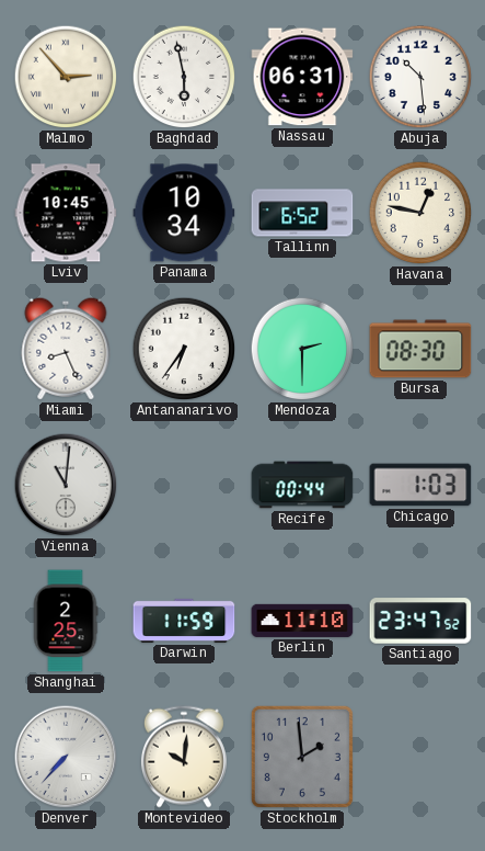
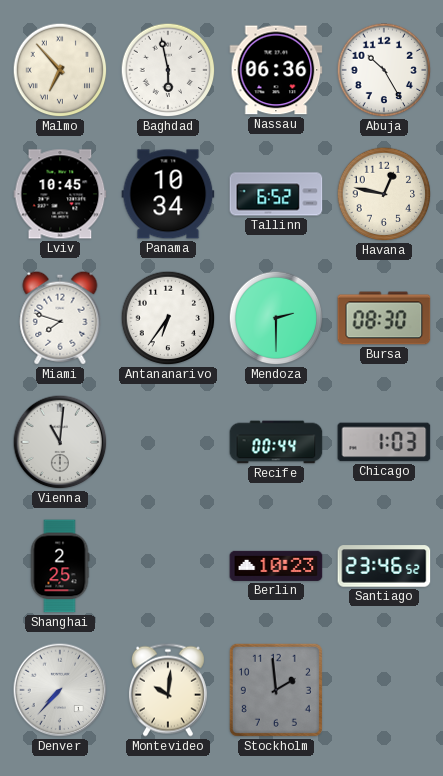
Malmo: 2:53 -> 6:53 (60, 70)
Nassau: 06:31 -> 06:36 (276, 70)
Abuja: 10:29 -> 10:25 (384, 70)
Miami: 8:26 -> 7:48 (60, 318)
Darwin: 11:59 -> none (184, 621)
Berlin: 11:10 -> 10:23 (276, 566)
Santiago: 23:47 -> 23:46 (384, 566)
